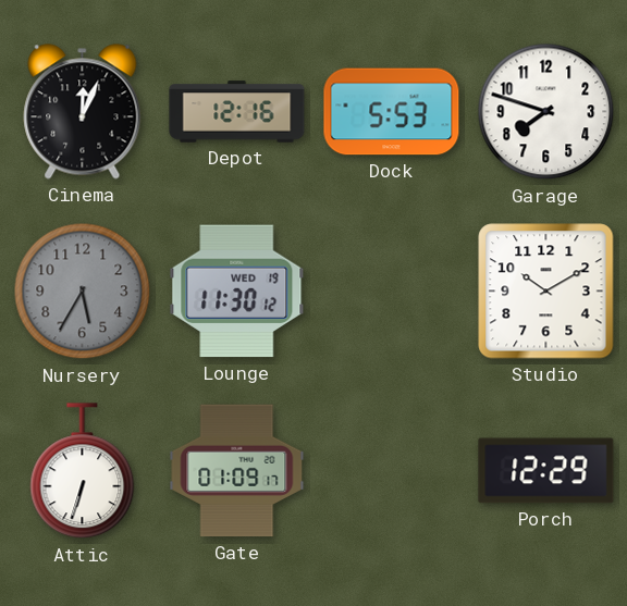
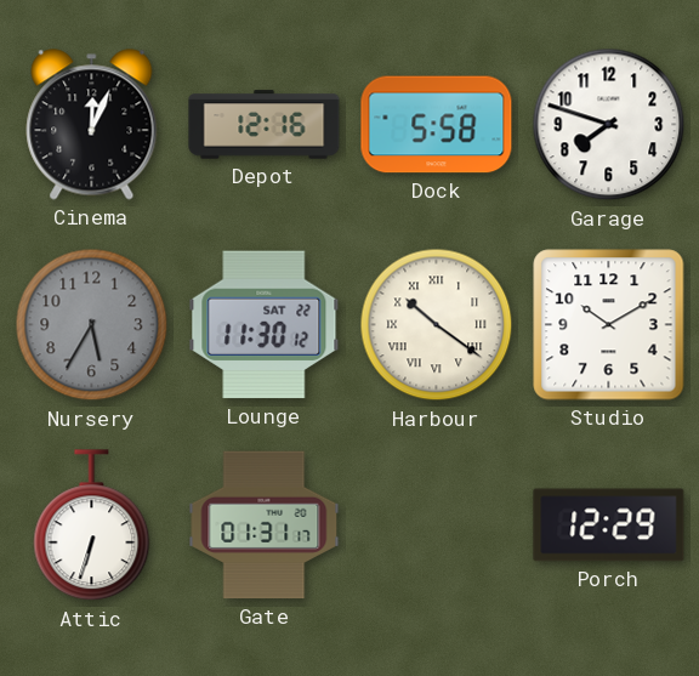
Dock: 5:53 -> 5:58 (437, 125)
Lounge date: WED 19 -> SAT 22 (265, 325)
Harbour: none -> 10:21 (437, 325)
Gate: 01:09 -> 01:31 (265, 526)
